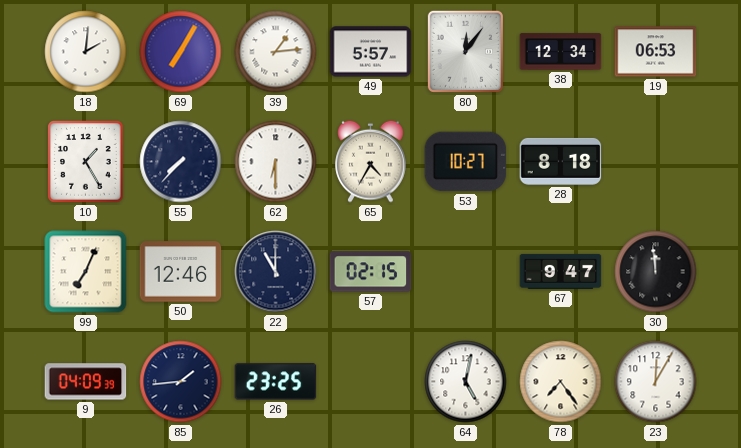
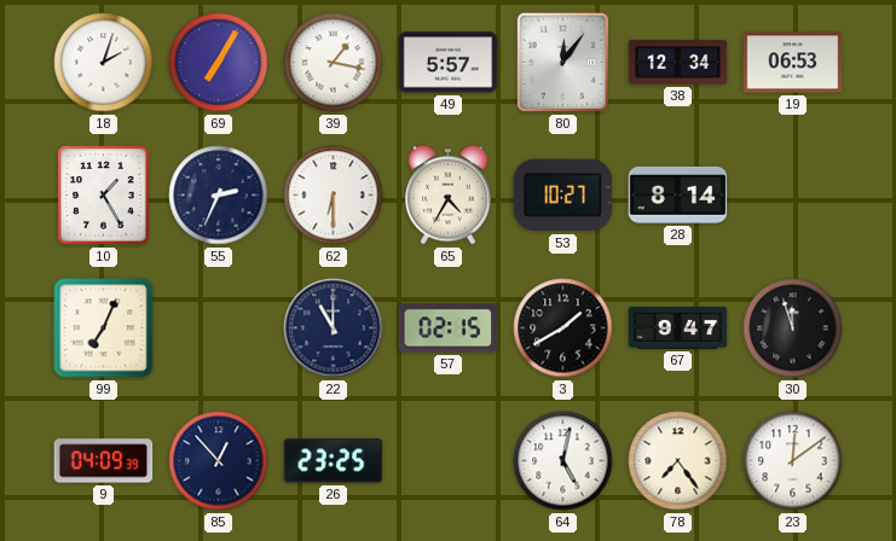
18: 2:01 -> 2:03 (104, 63)
39: 1:14 -> 1:17 (334, 63)
55: 7:37 -> 2:34 (219, 196)
28: 8:18 -> 8:14 (678, 194)
50: 12:46 -> none (181, 272)
3: none -> 1:40 (563, 328)
30: 11:59 -> 11:57 (793, 328)
85: 1:44 -> 12:53 (219, 461)
23: 12:05 -> 12:09 (793, 461)
